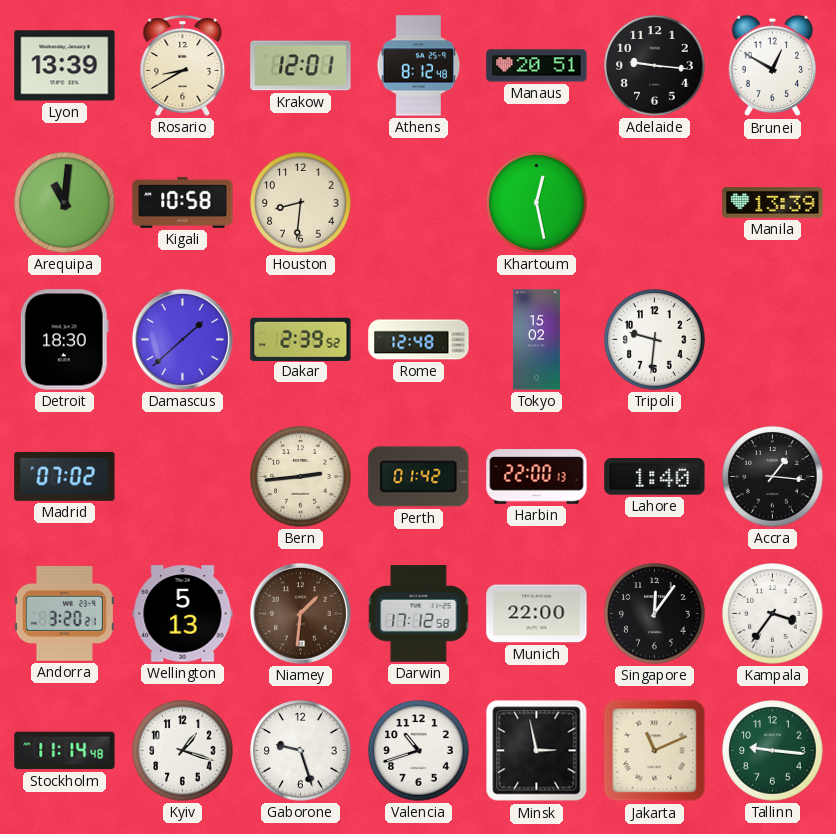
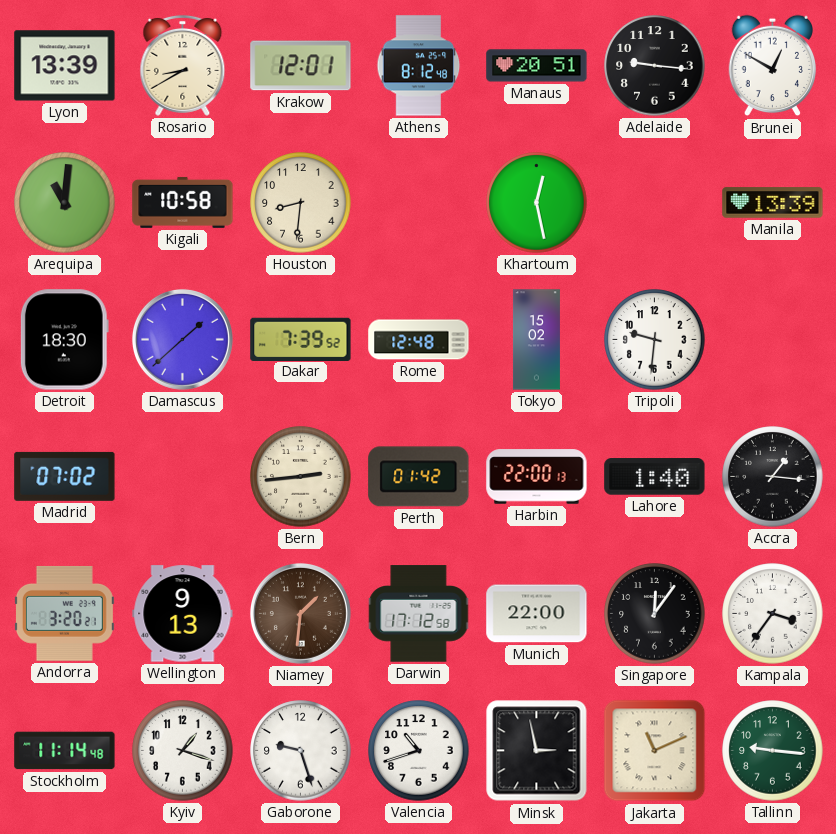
Dakar: 2:39 -> 7:39 (301, 339)
Wellington: 5:13 -> 9:13 (183, 614)
